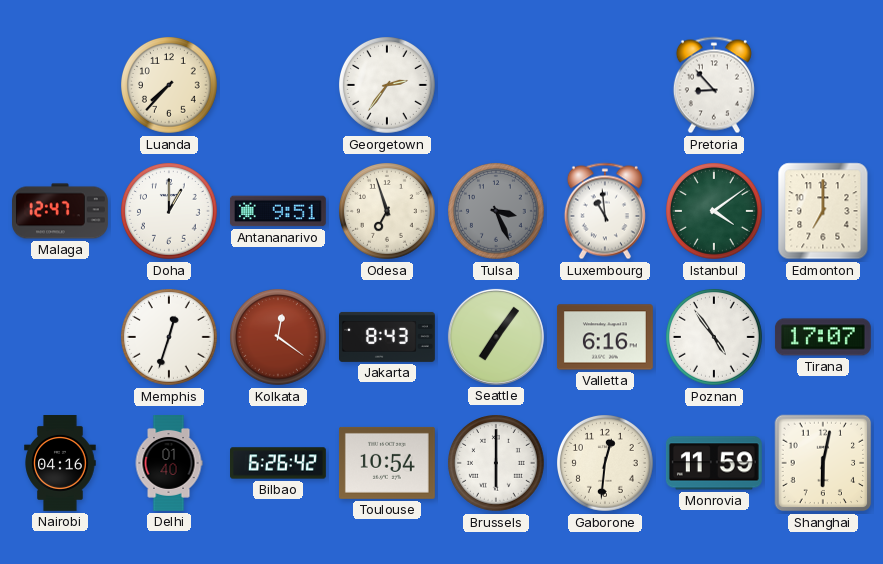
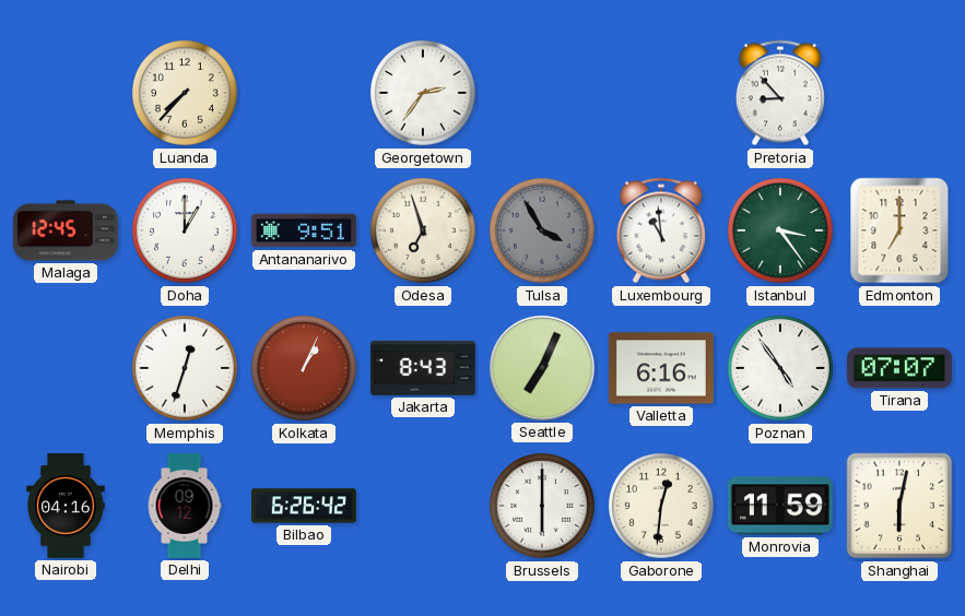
Malaga: 12:47 -> 12:45 (67, 230)
Tulsa: 3:26 -> 3:55 (543, 232)
Istanbul: 4:09 -> 3:24 (781, 232)
Kolkata: 12:21 -> 1:04 (305, 369)
Seattle: 7:06 -> 7:04 (542, 368)
Tirana: 17:07 -> 07:07 (899, 368)
Delhi: 01:40 -> 09:12 (185, 507)
Toulouse: 10:54 -> none (387, 463)
